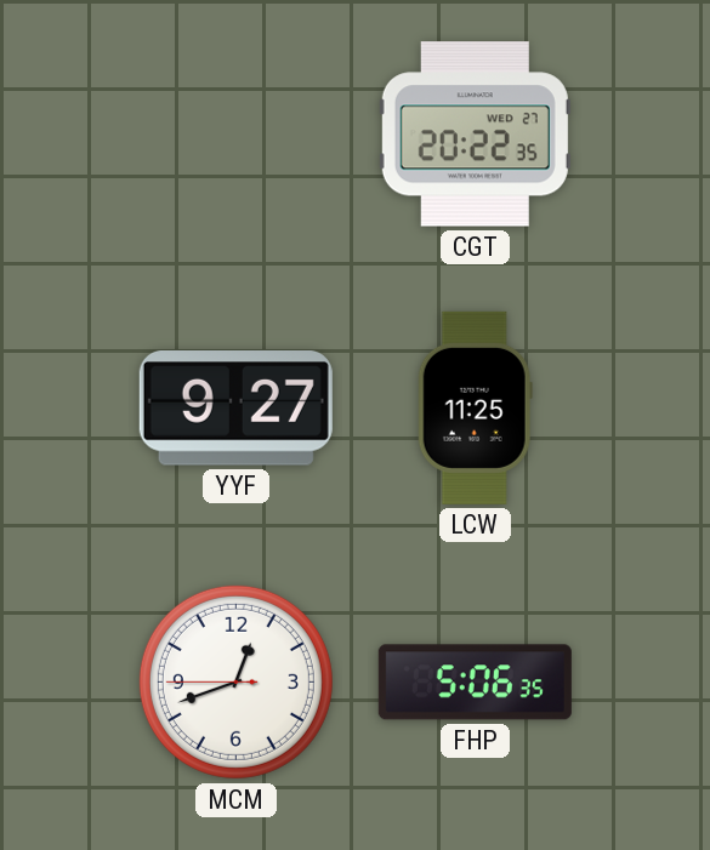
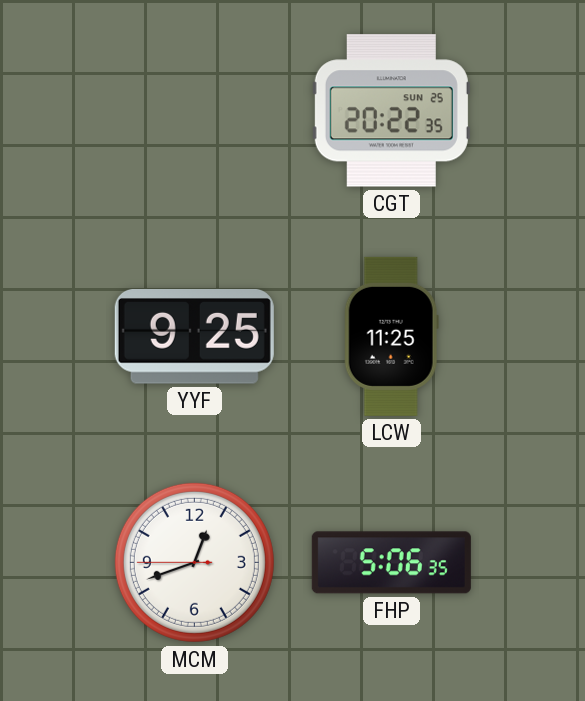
CGT date: WED 27 -> SUN 25 (391, 111)
YYF: 9:27 -> 9:25 (194, 337)
